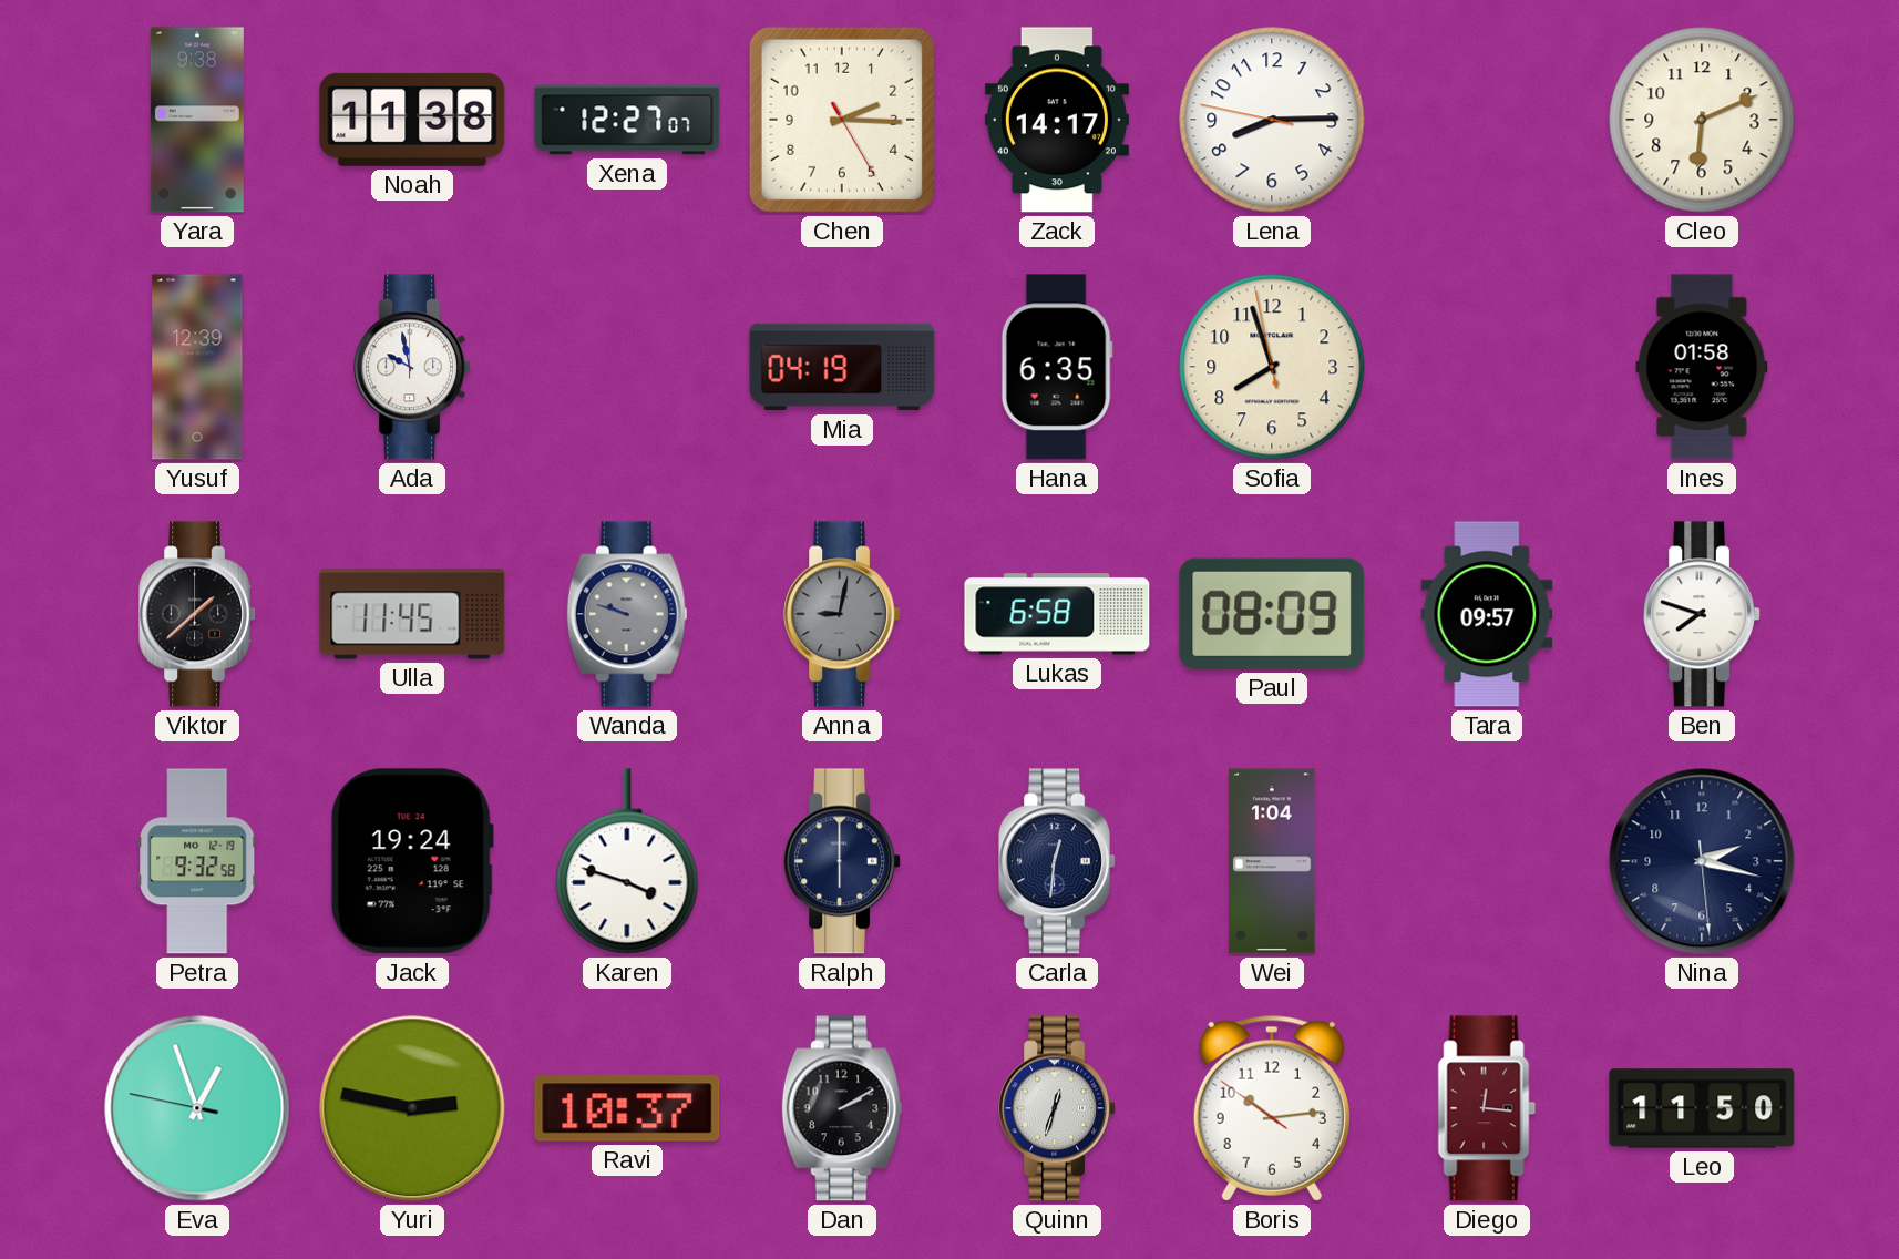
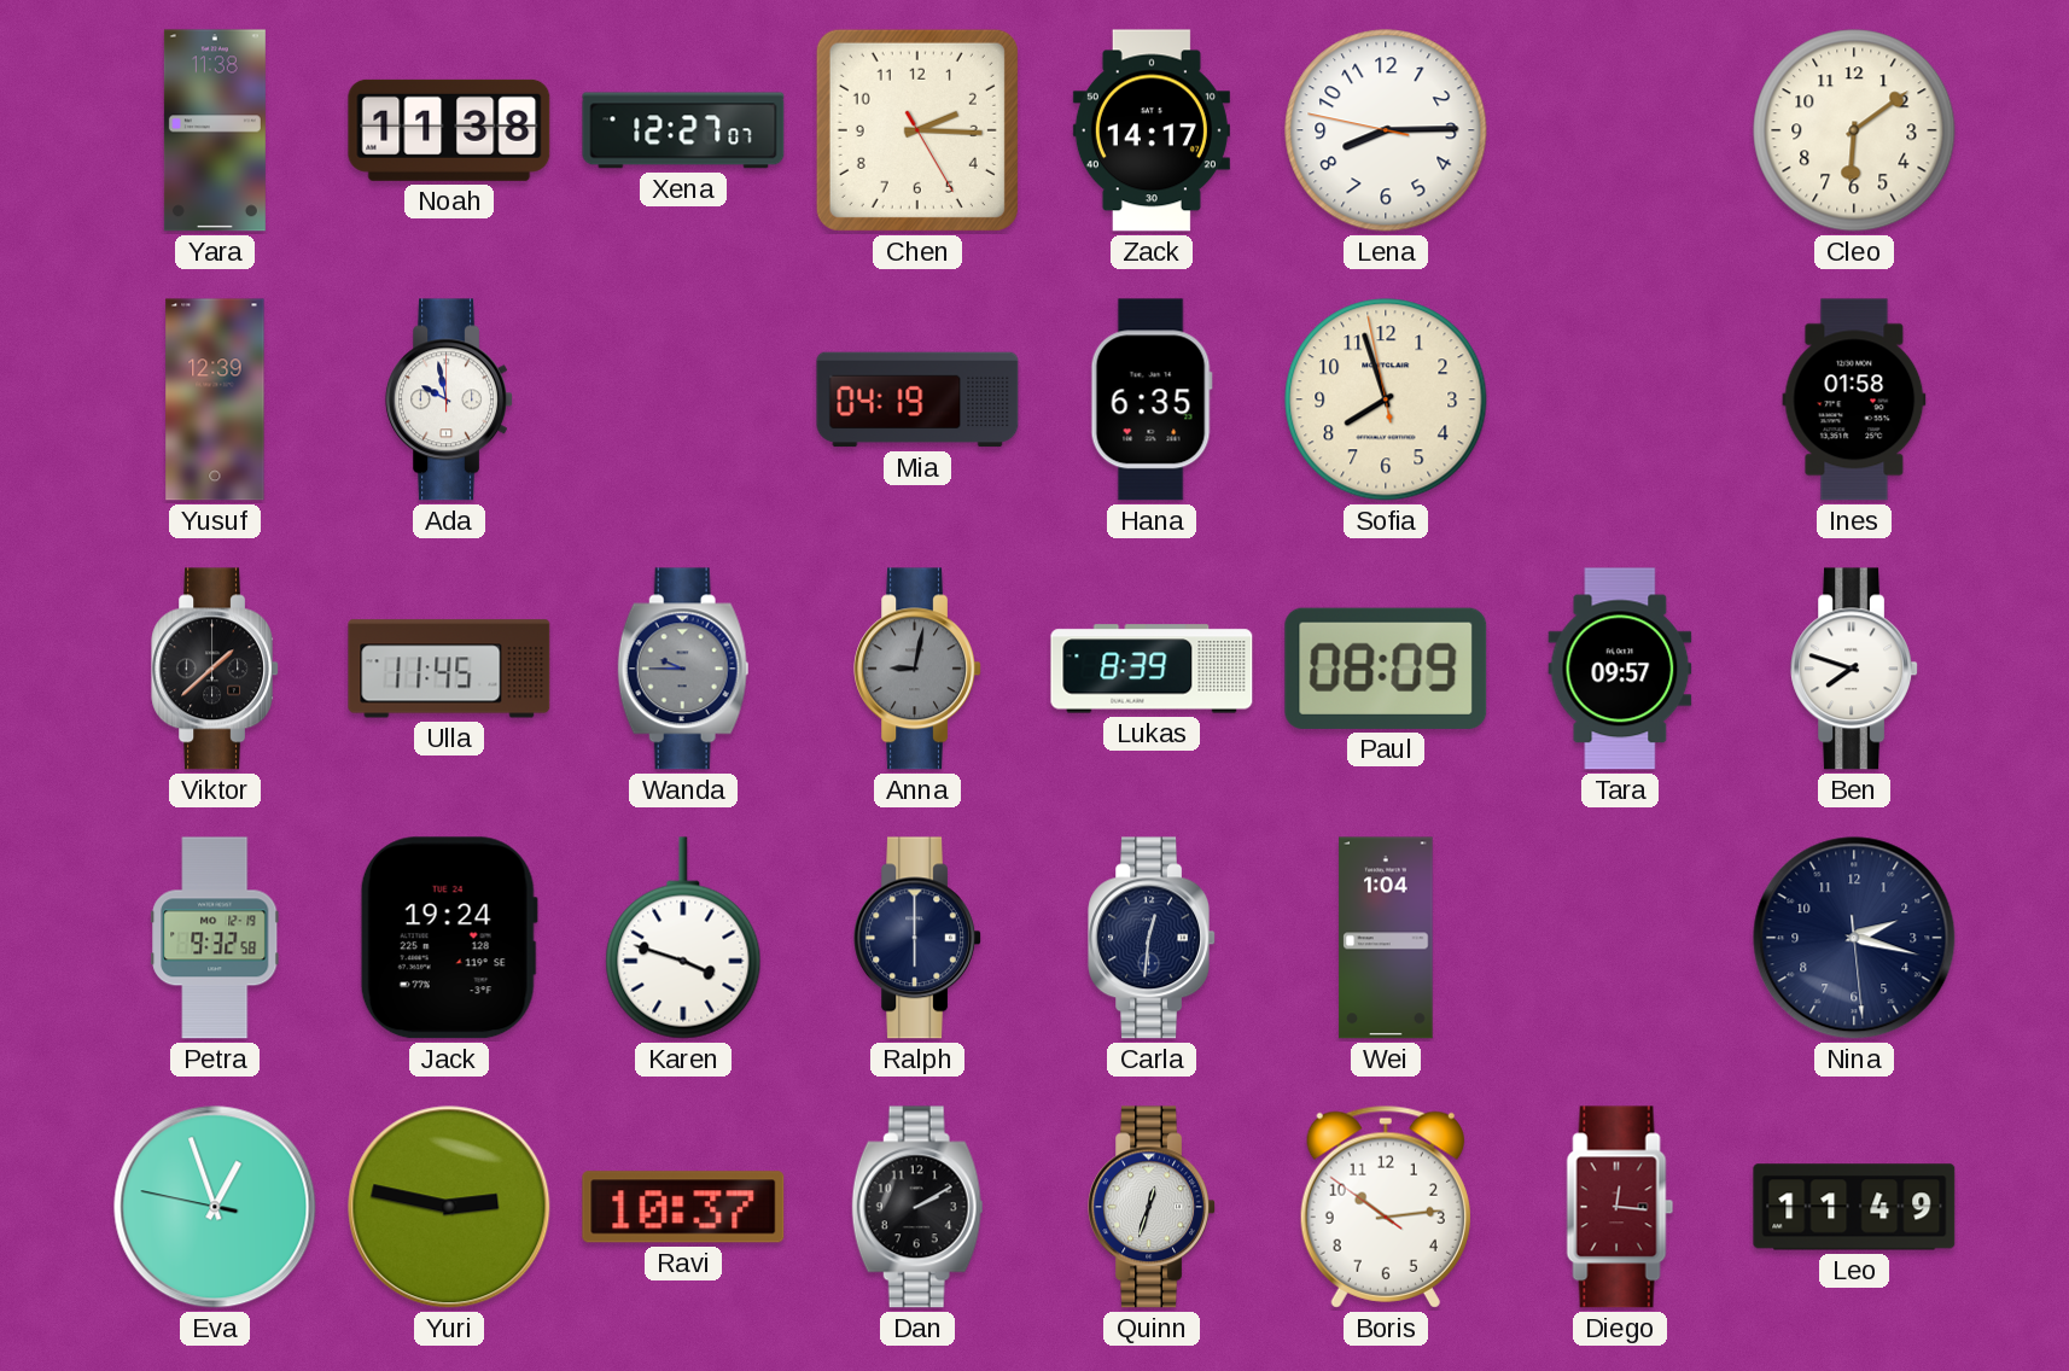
Yara: 9:38 -> 11:38 (215, 130)
Cleo: 6:11 -> 6:09 (1854, 130)
Wanda: 9:48 -> 9:45 (683, 669)
Lukas: 6:58 -> 8:39 (1152, 669)
Leo: 11:50 -> 11:49 (1854, 1207)
